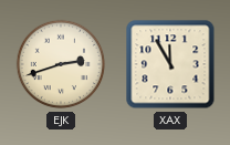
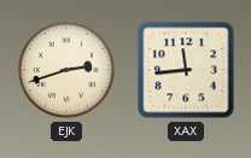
XAX: 11:55 -> 11:44 (186, 70)
